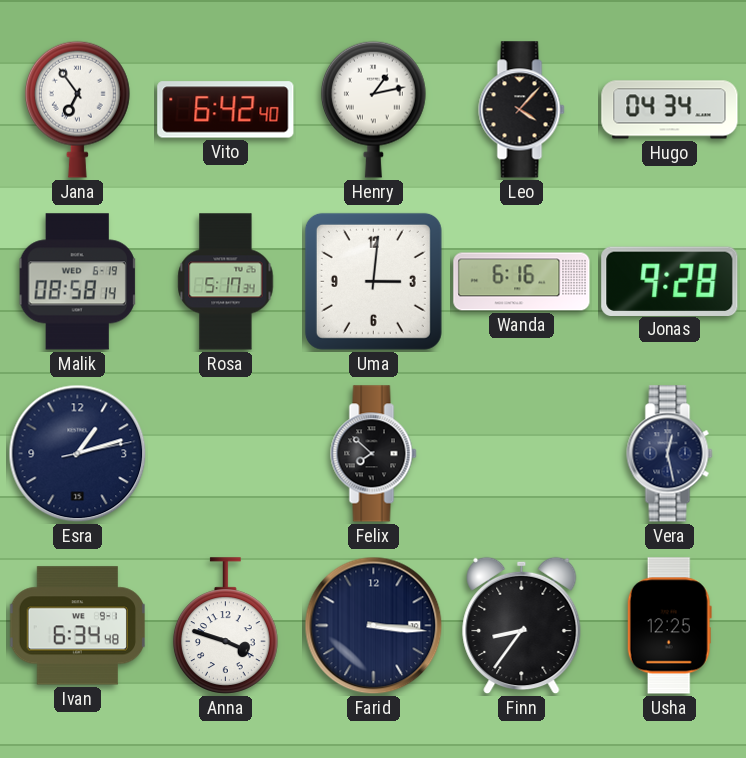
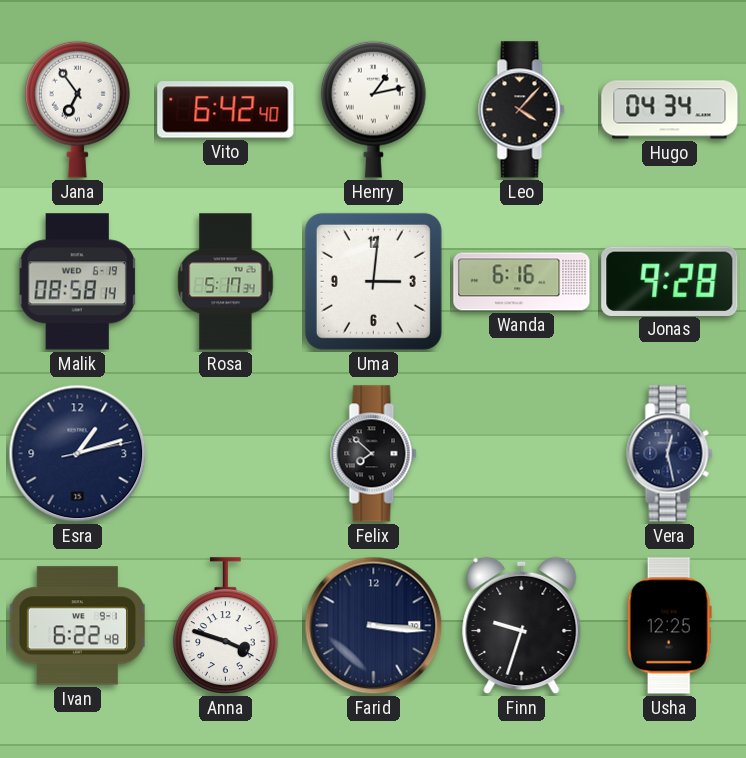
Ivan: 6:34 -> 6:22 (77, 626)
Finn: 8:36 -> 9:33 (522, 626)
